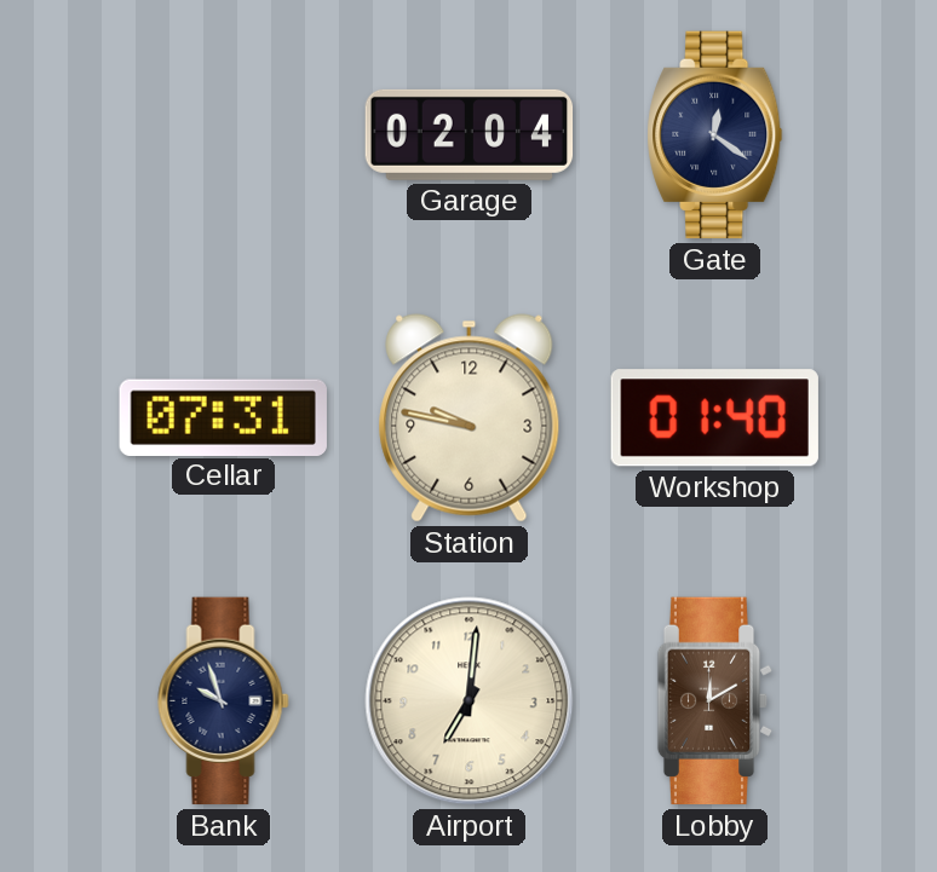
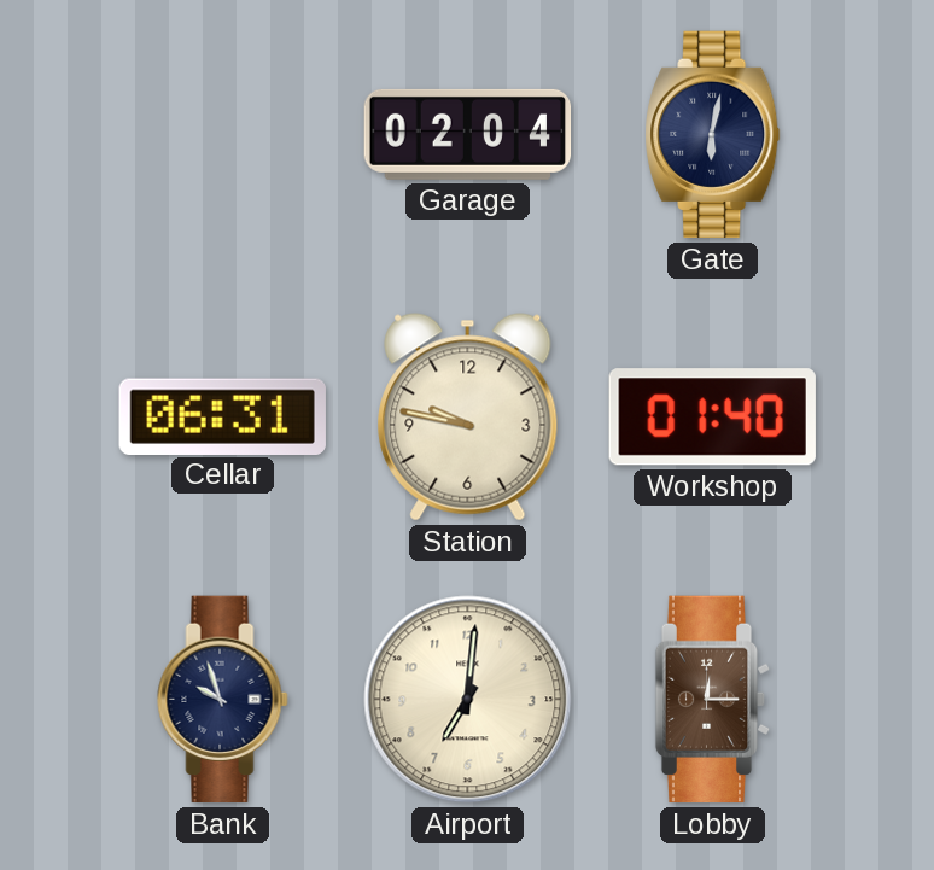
Gate: 12:21 -> 6:02 (713, 135)
Cellar: 07:31 -> 06:31 (222, 416)
Lobby: 12:10 -> 12:15 (713, 700)
